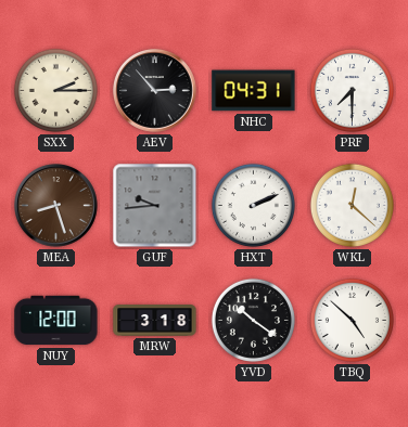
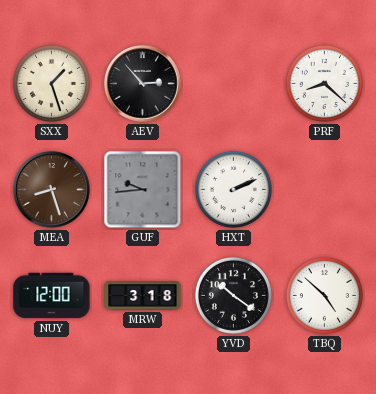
SXX: 2:15 -> 1:27 (51, 83)
NHC: 04:31 -> none (254, 91)
PRF: 7:30 -> 8:22 (324, 83)
WKL: 12:22 -> none (352, 205)
